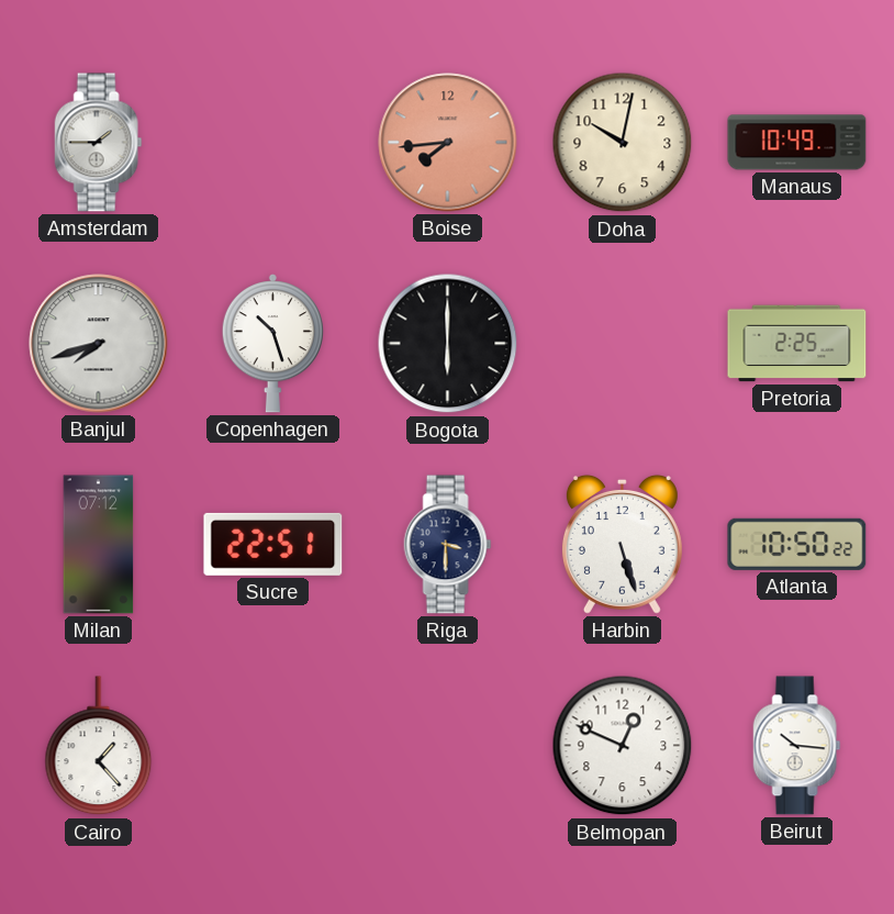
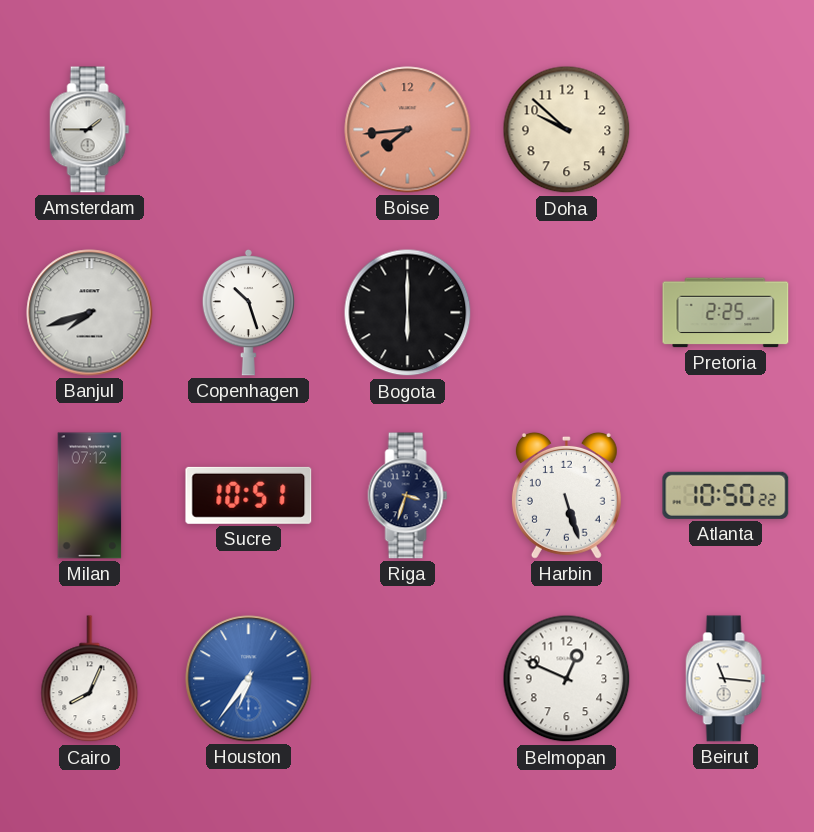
Doha: 10:02 -> 9:52 (567, 130)
Manaus: 10:49 -> none (797, 143)
Sucre: 22:51 -> 10:51 (249, 495)
Riga: 3:30 -> 3:33 (408, 496)
Cairo: 1:23 -> 8:04 (90, 679)
Houston: none -> 6:36 (249, 679)
Beirut: 10:16 -> 11:16 (726, 679)
